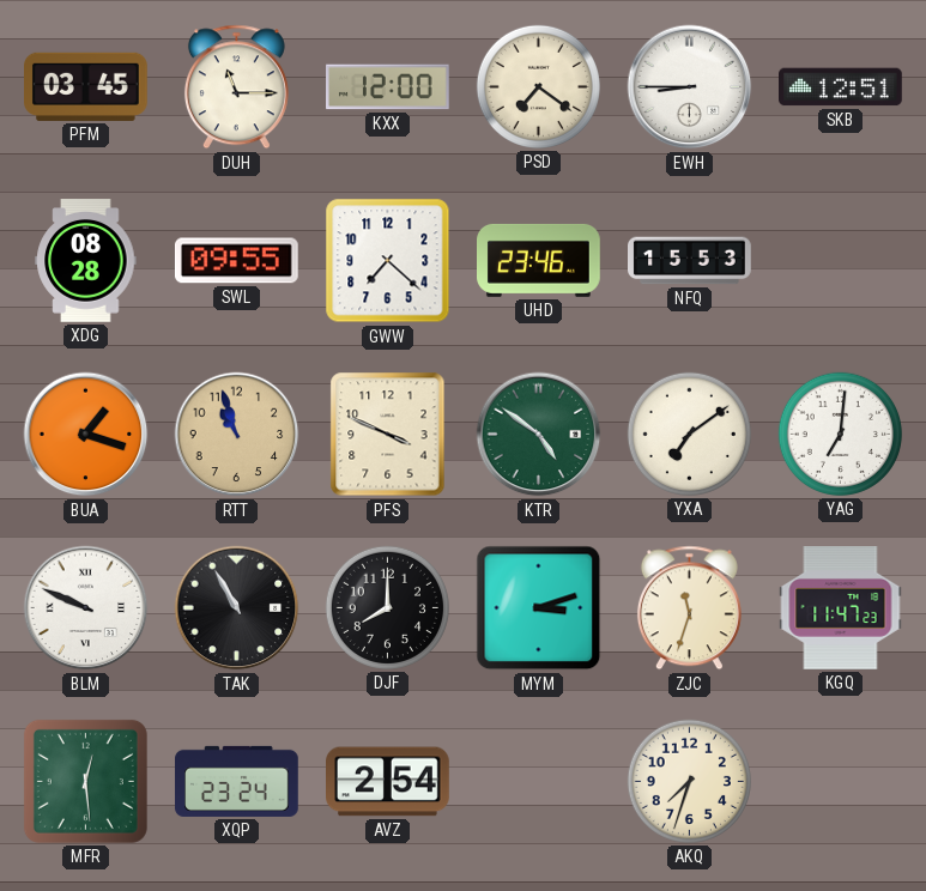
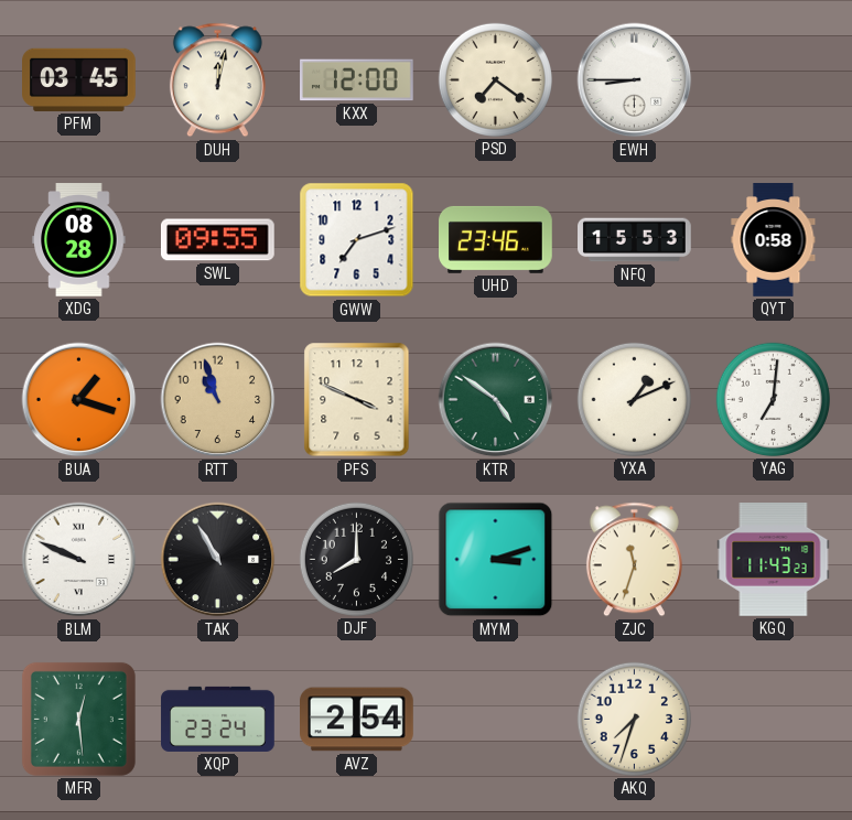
DUH: 11:15 -> 12:02 (217, 80)
SKB: 12:51 -> none (841, 87)
GWW: 7:22 -> 7:12 (357, 240)
QYT: none -> 0:58 (774, 240)
YXA: 7:09 -> 1:11 (634, 399)
KGQ: 11:47 -> 11:43 (774, 560)
